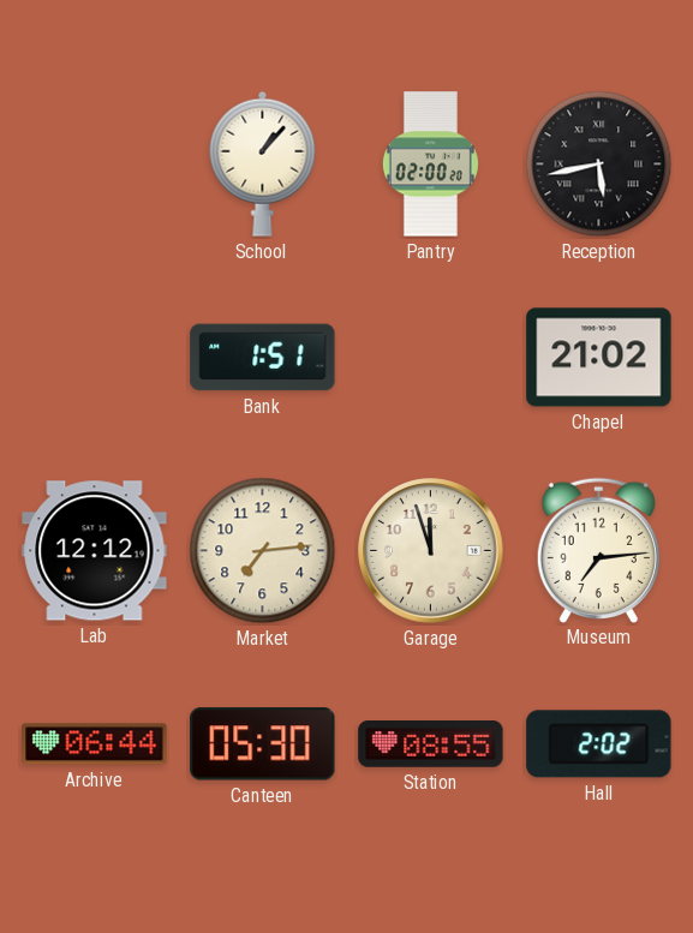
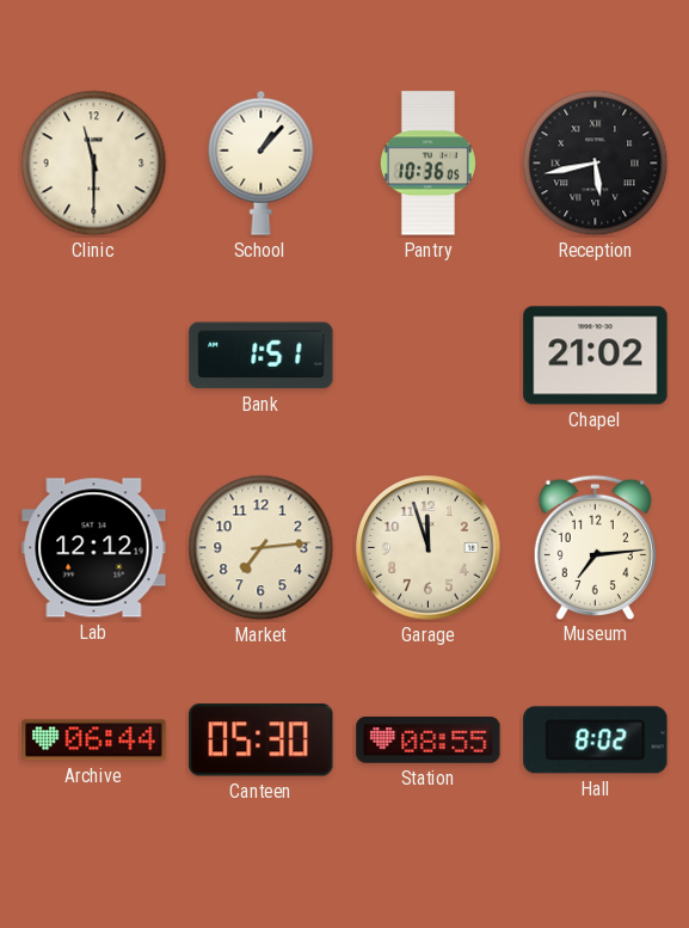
Clinic: none -> 11:30 (94, 164)
Pantry: 02:00 -> 10:36 (427, 164)
Hall: 2:02 -> 8:02 (596, 740)
